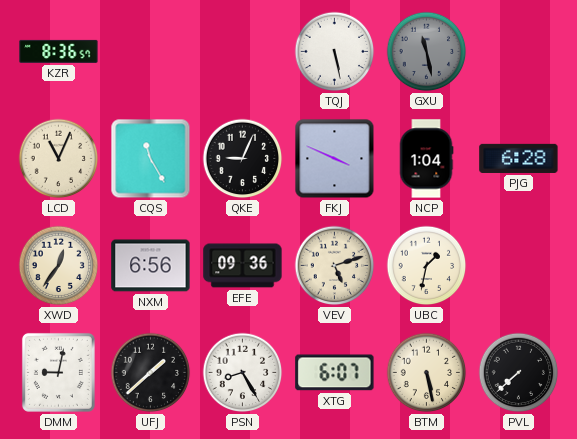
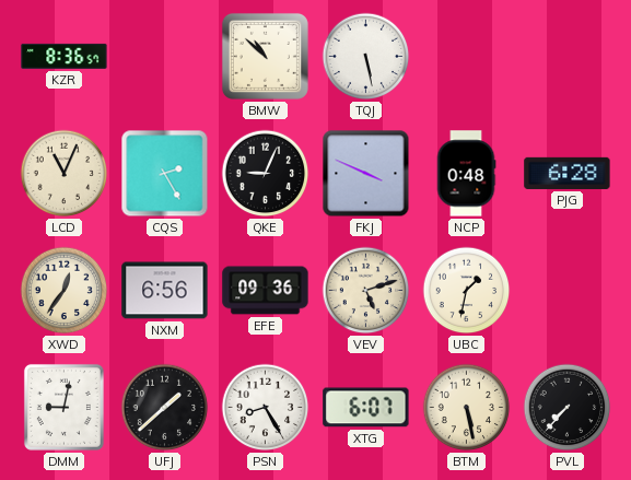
BMW: none -> 10:52 (265, 56)
GXU: 11:28 -> none (427, 52)
CQS: 11:25 -> 2:25 (165, 174)
NCP: 1:04 -> 0:48 (466, 174)
PVL: 7:38 -> 7:37 (568, 408)
